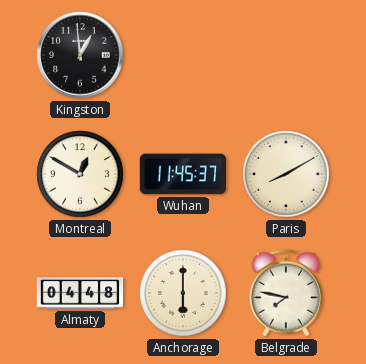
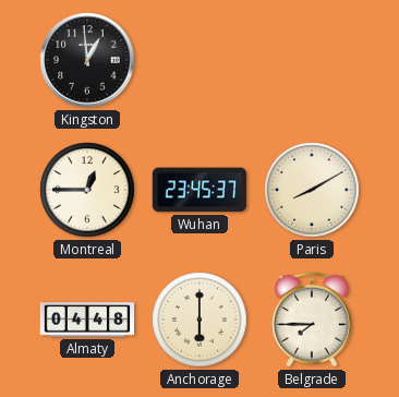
Montreal: 12:50 -> 12:45 (87, 190)
Wuhan: 11:45 -> 23:45 (198, 190)
Belgrade: 7:47 -> 7:45 (312, 320)
